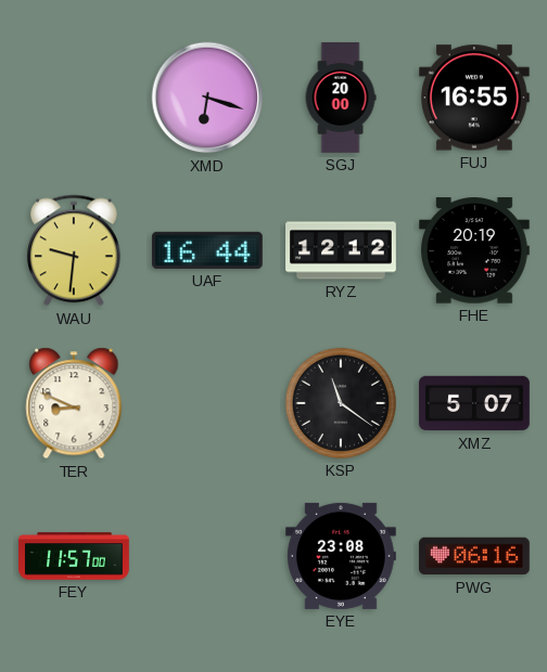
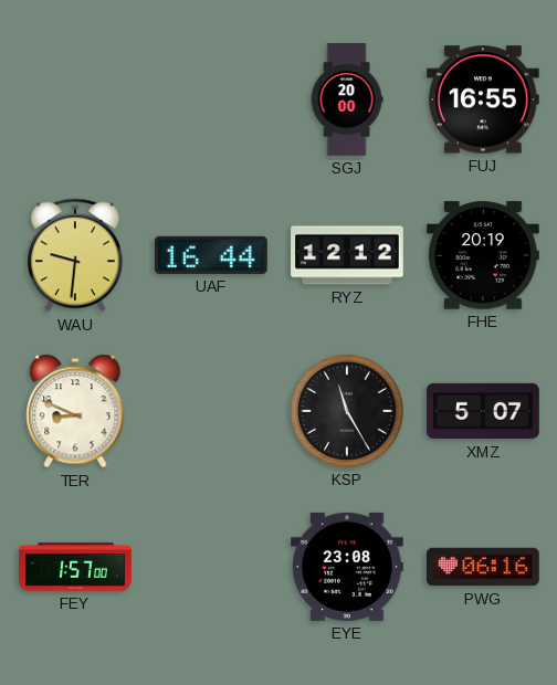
XMD: 6:18 -> none (207, 98)
KSP: 11:21 -> 11:25 (347, 411)
FEY: 11:57 -> 1:57 (75, 567)
